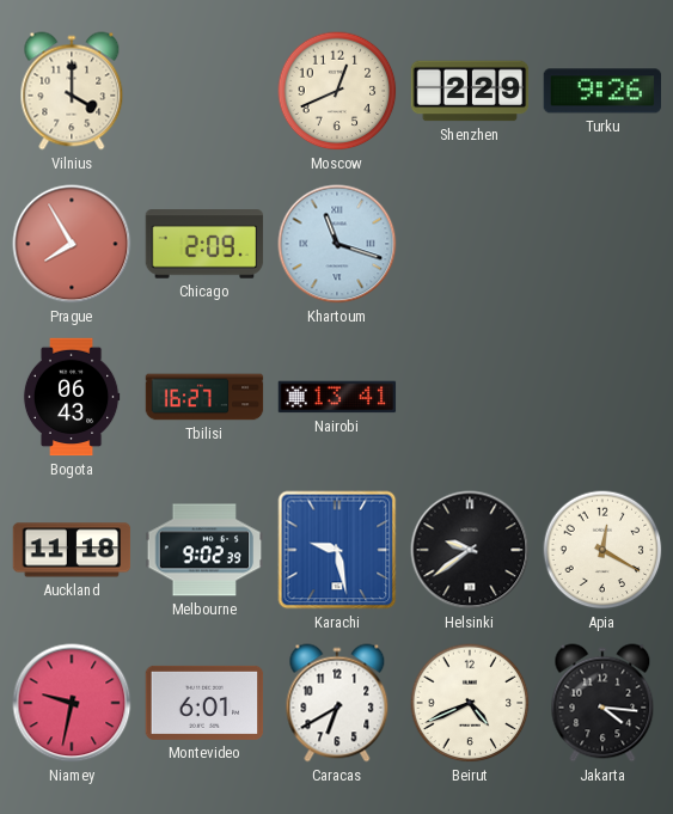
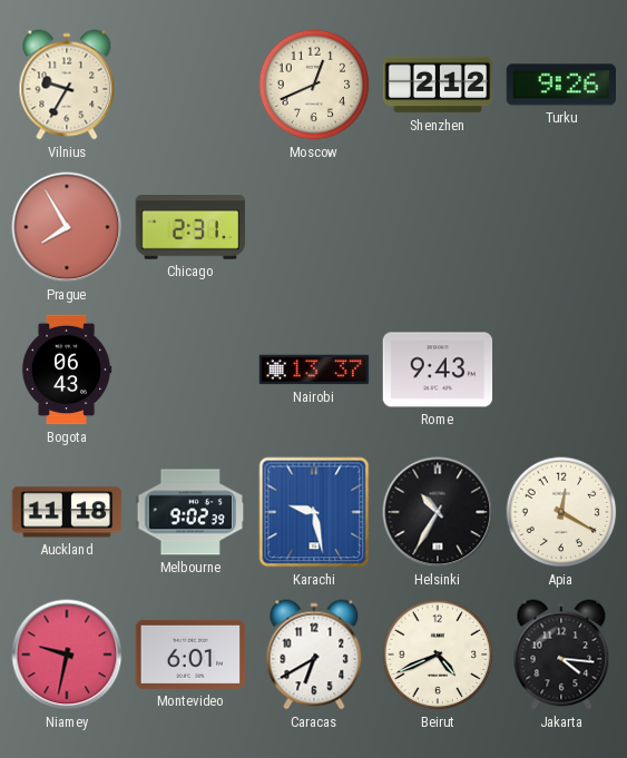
Vilnius: 4:00 -> 9:35 (67, 85)
Shenzhen: 2:29 -> 2:12 (438, 85)
Chicago: 2:09 -> 2:31 (190, 227)
Khartoum: 11:18 -> none (337, 244)
Tbilisi: 16:27 -> none (204, 397)
Nairobi: 13:41 -> 13:37 (314, 370)
Rome: none -> 9:43 (438, 370)
Helsinki: 9:39 -> 10:35 (438, 512)
